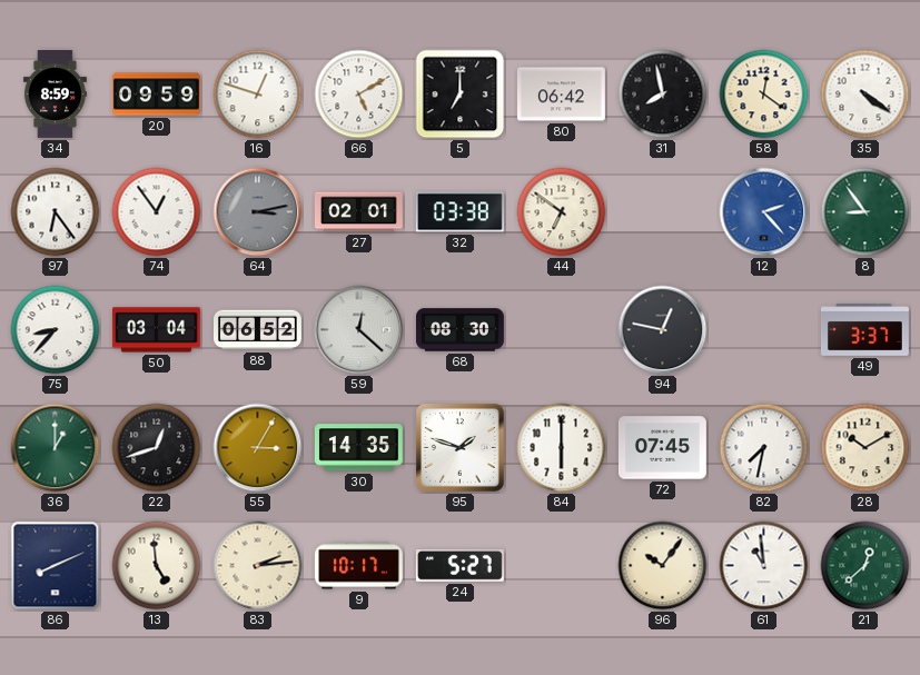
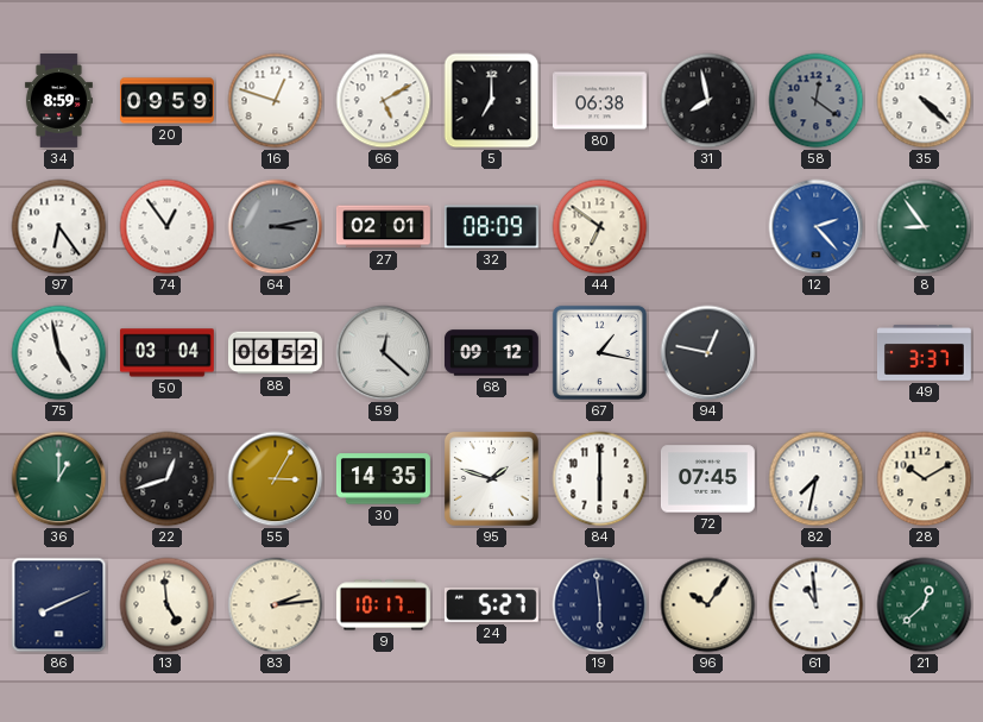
80: 06:42 -> 06:38 (599, 101)
58 dial: cream -> grey (817, 101)
35: 4:21 -> 4:22 (925, 101)
32: 03:38 -> 08:09 (491, 227)
75: 8:37 -> 4:58 (59, 353)
68: 08:30 -> 09:12 (491, 353)
67: none -> 1:17 (599, 352)
19: none -> 5:59 (600, 605)
